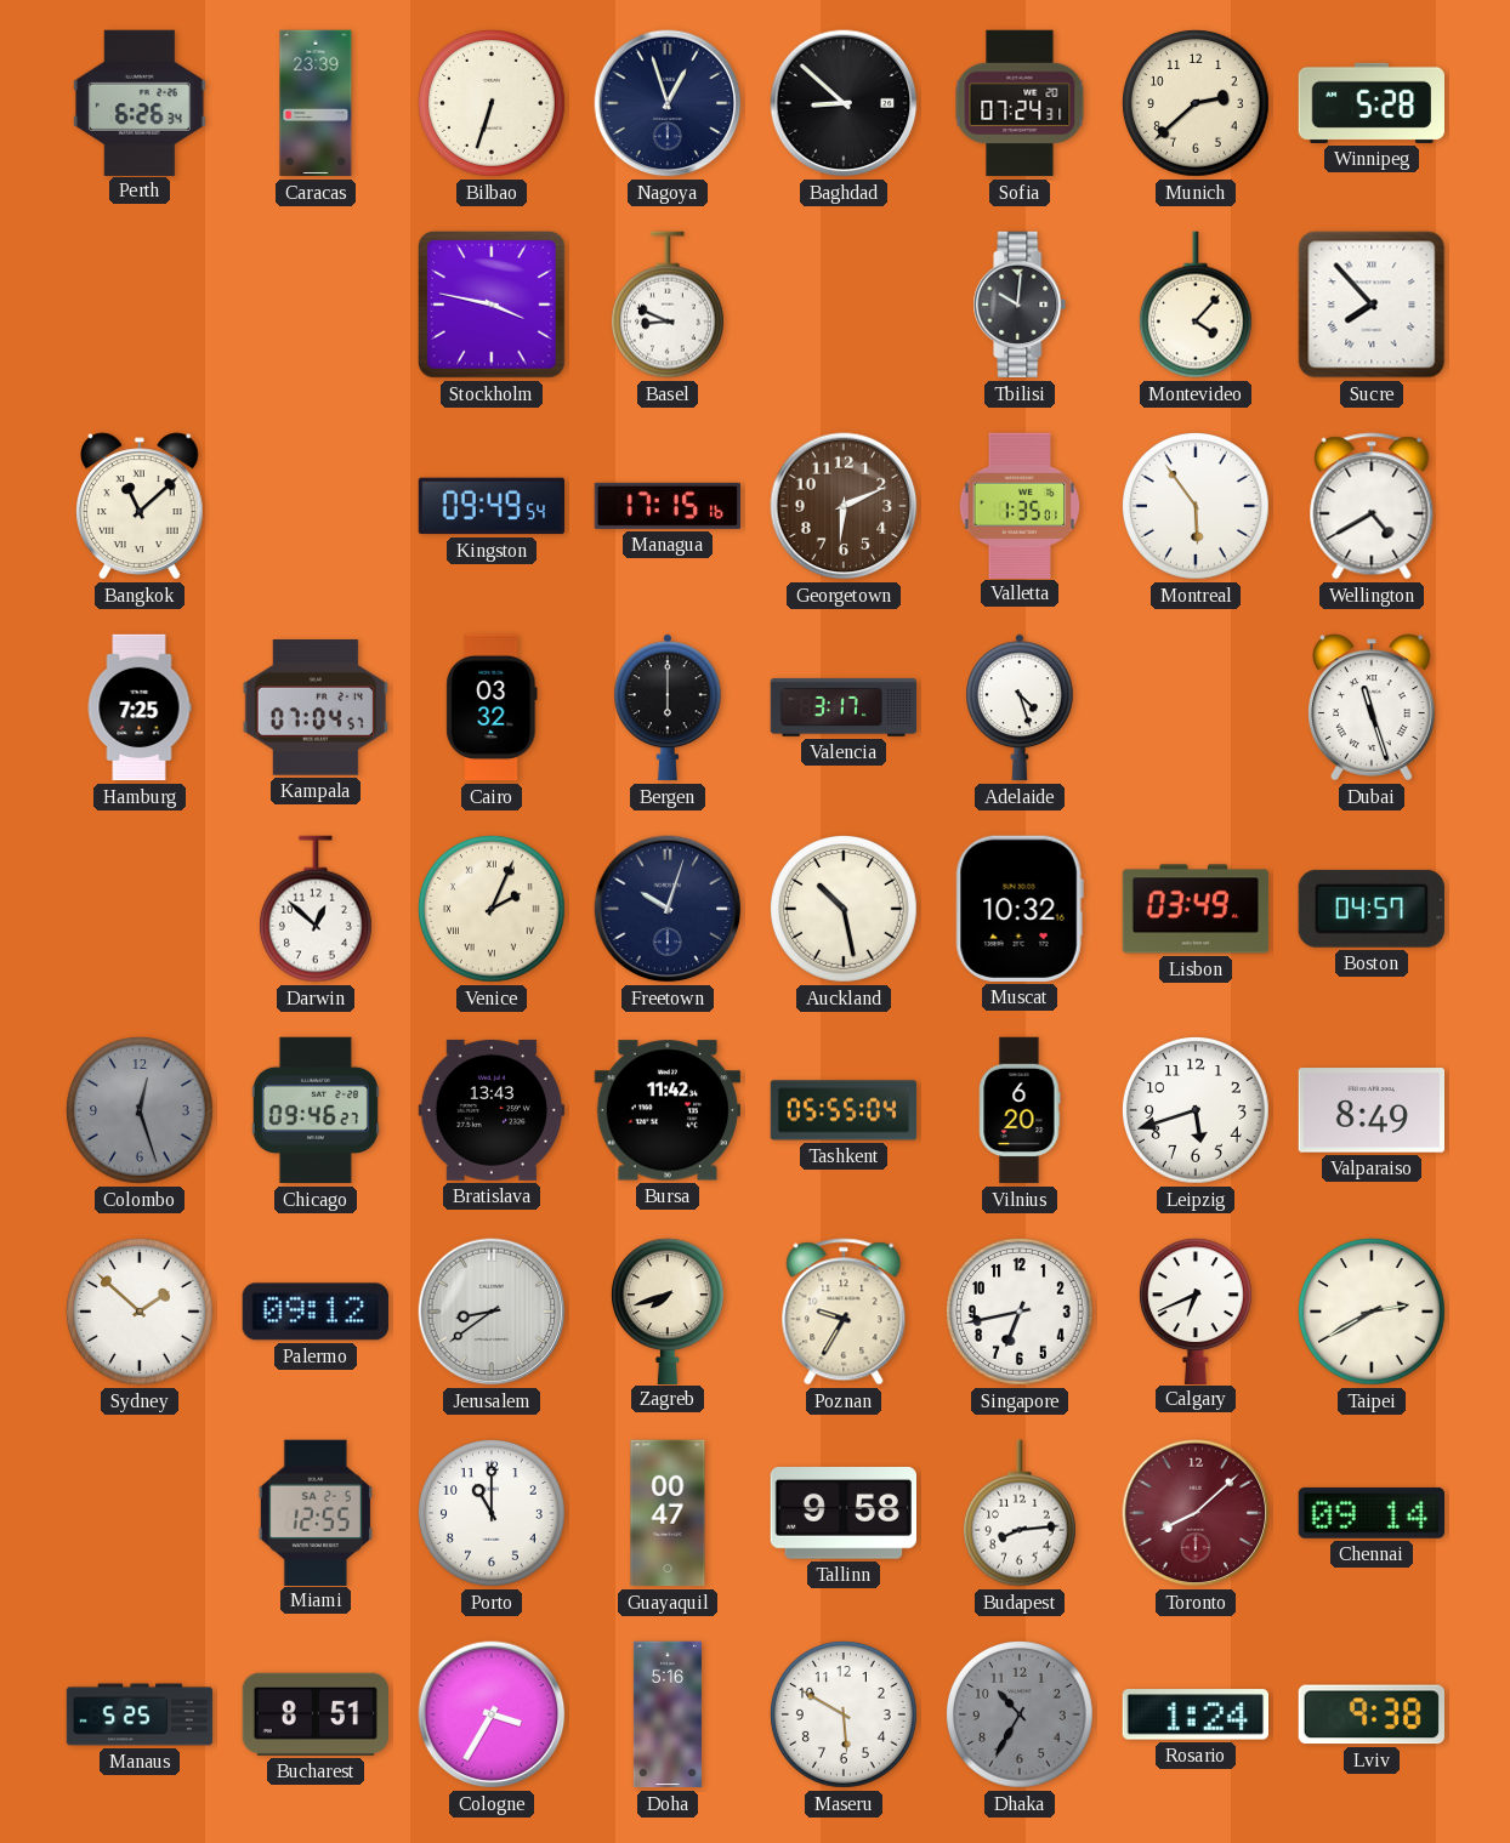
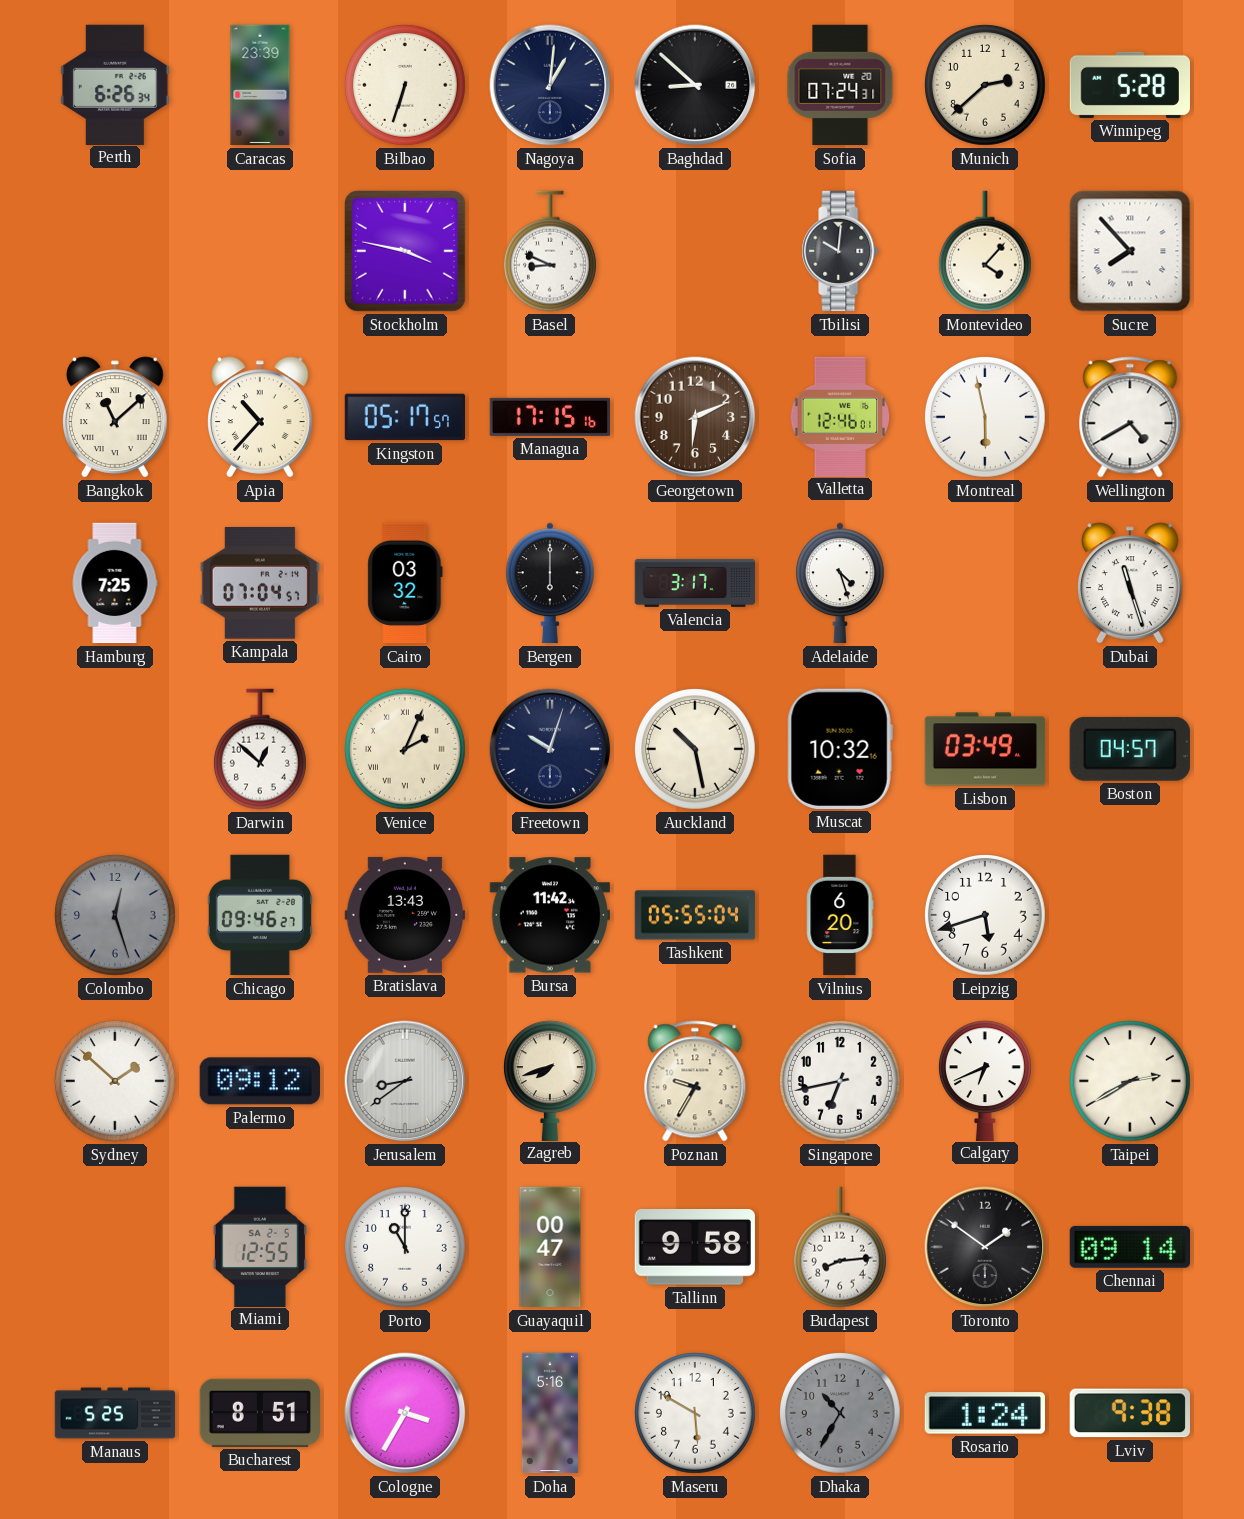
Nagoya: 12:57 -> 1:01 (550, 85)
Apia: none -> 10:37 (261, 417)
Kingston: 09:49 -> 05:17 (405, 417)
Valletta: 1:35 -> 12:46 (840, 416)
Montreal: 5:54 -> 5:58 (986, 418)
Valparaiso: 8:49 -> none (1370, 1110)
Toronto: 8:08 -> 1:51 (985, 1247)
Toronto dial: burgundy -> black (985, 1247)
